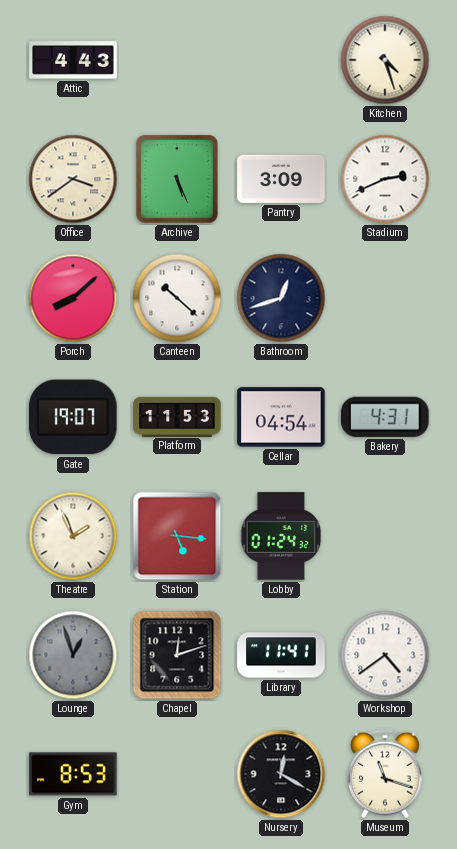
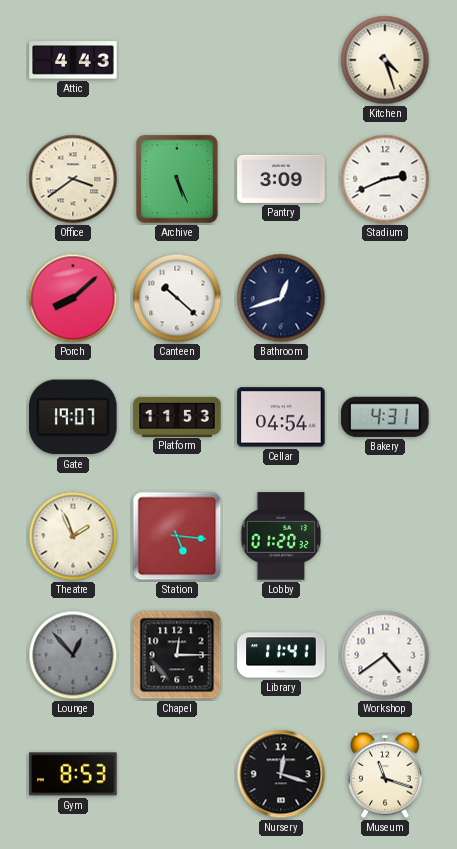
Lobby: 01:24 -> 01:20 (281, 536)
Lounge: 12:57 -> 12:53 (73, 655)
Chapel: 12:12 -> 12:15 (177, 655)
Nursery: 12:20 -> 12:18 (281, 774)
